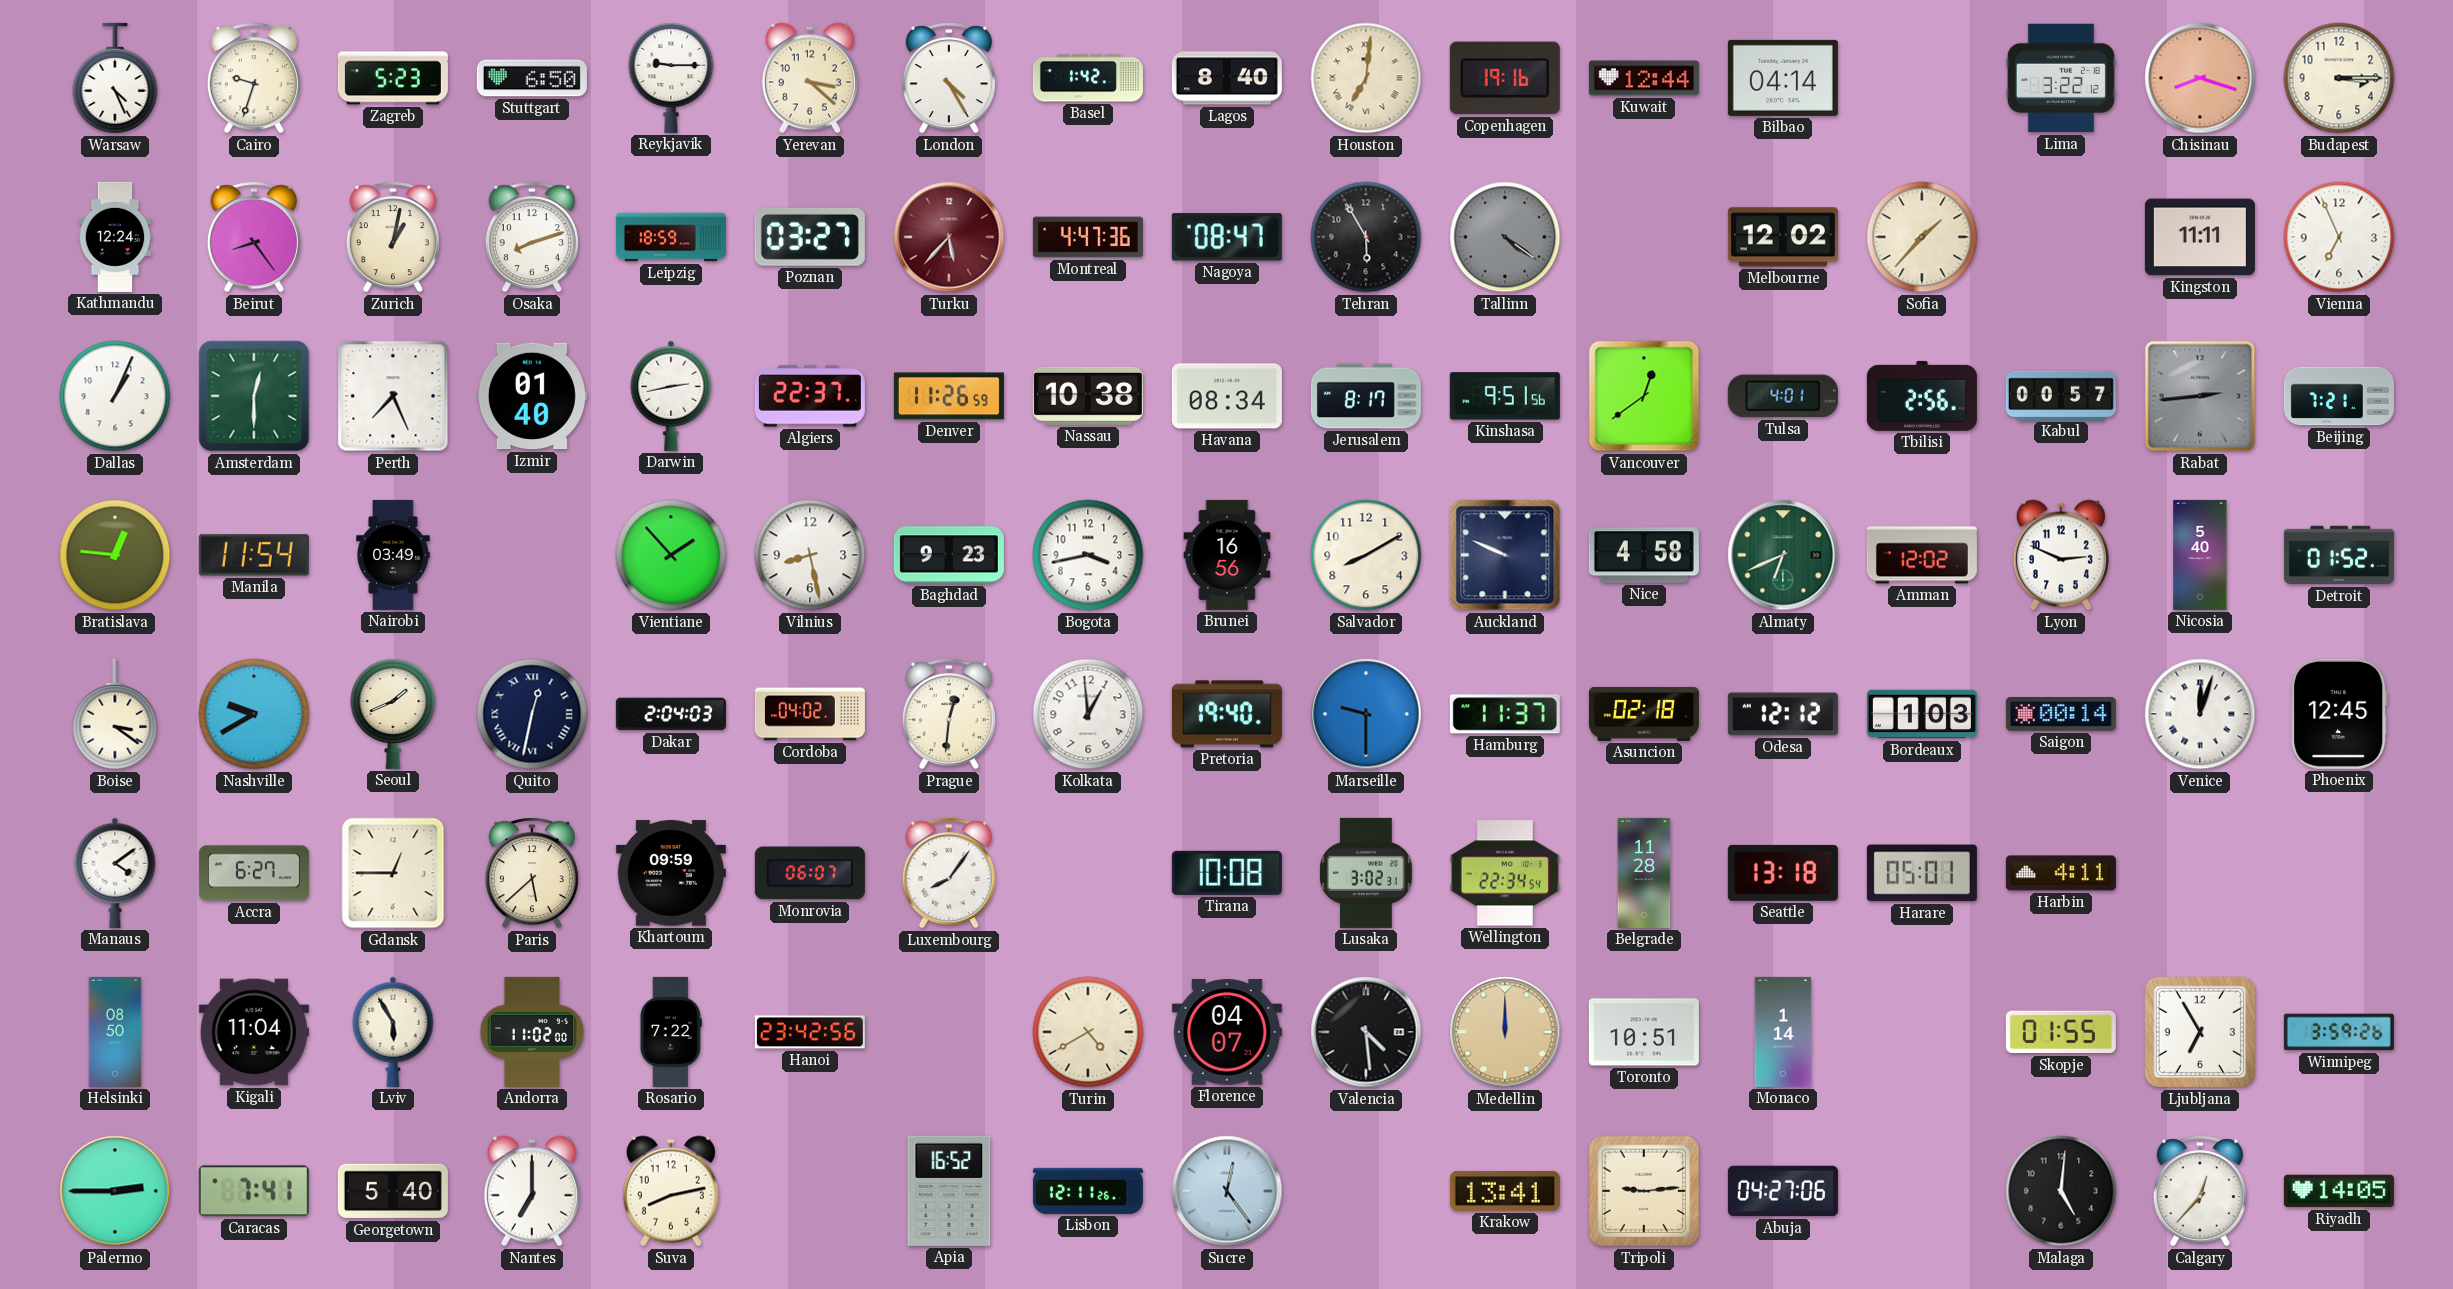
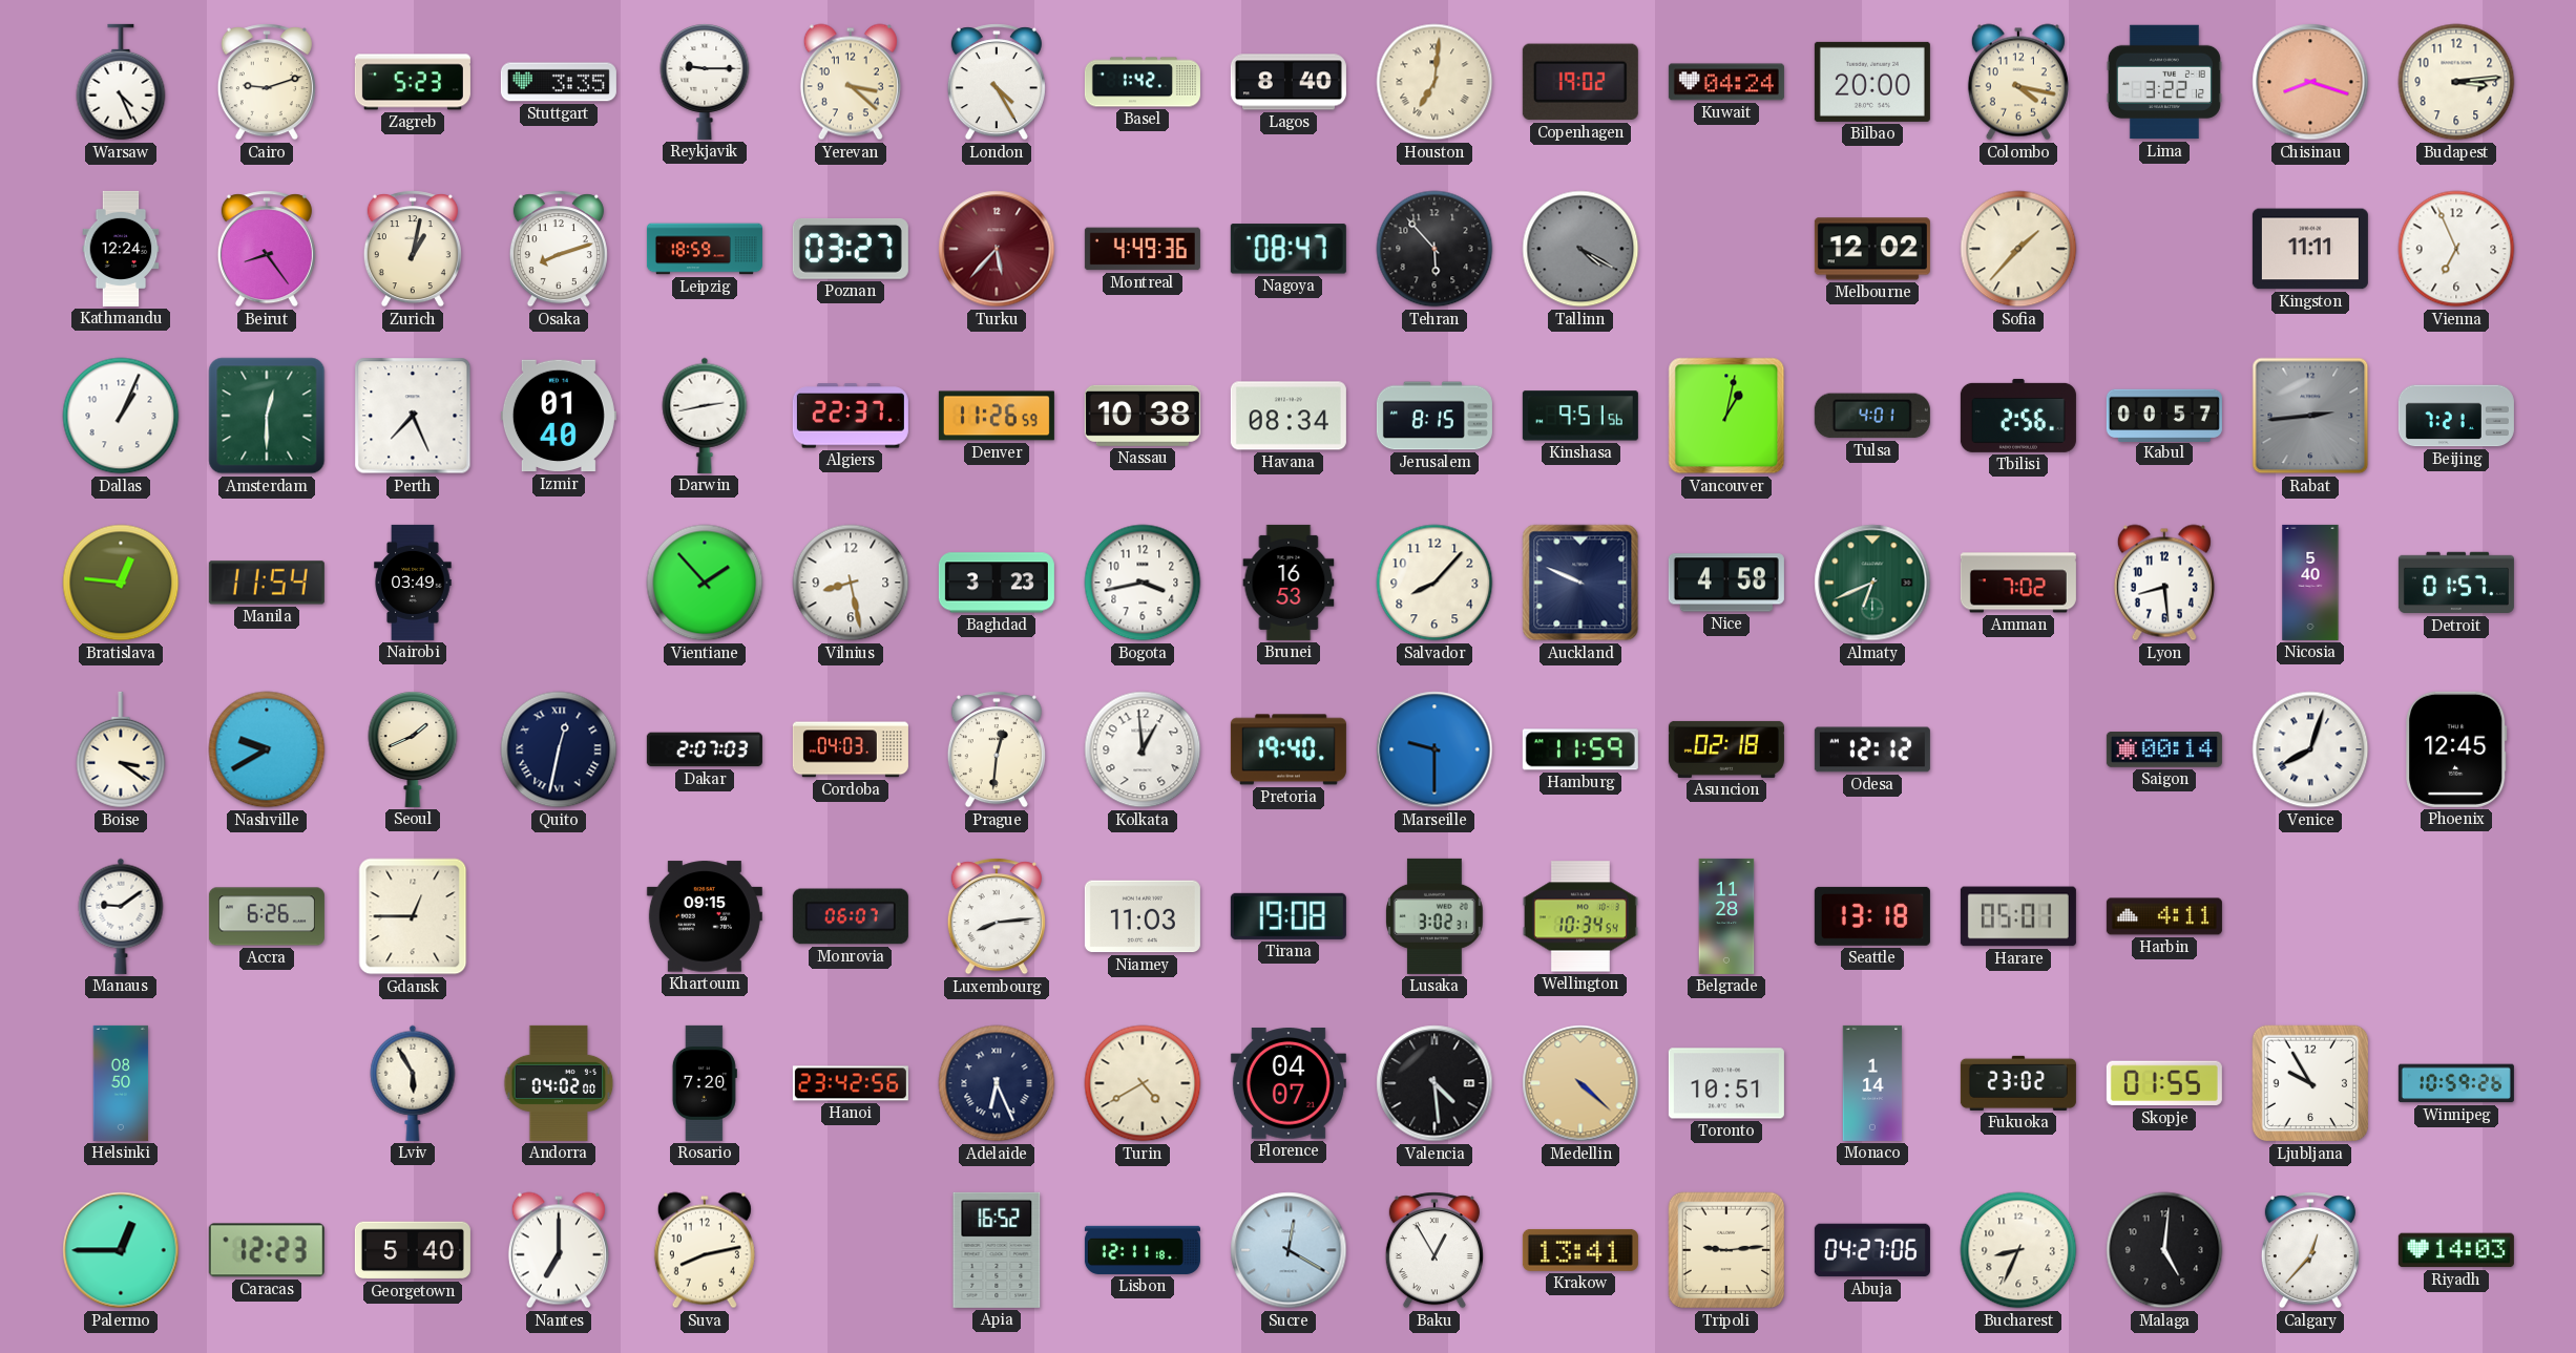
Cairo: 9:33 -> 9:12 (267, 82)
Stuttgart: 6:50 -> 3:35 (559, 82)
Copenhagen: 19:16 -> 19:02 (1580, 82)
Kuwait: 12:44 -> 04:24 (1726, 82)
Bilbao: 04:14 -> 20:00 (1872, 82)
Colombo: none -> 4:17 (2018, 82)
Budapest: 3:15 -> 3:14 (2456, 82)
Montreal: 4:47 -> 4:49 (1143, 249)
Tehran: 5:55 -> 5:53 (1434, 249)
Tallinn: 4:21 -> 4:20 (1580, 249)
Jerusalem: 8:17 -> 8:15 (1434, 416)
Vancouver: 12:39 -> 1:02 (1726, 416)
Baghdad: 9:23 -> 3:23 (997, 583)
Brunei: 16:56 -> 16:53 (1289, 583)
Salvador: 8:10 -> 8:07 (1434, 583)
Amman: 12:02 -> 7:02 (2018, 583)
Lyon: 2:49 -> 8:29 (2164, 583)
Detroit: 01:52 -> 01:57 (2456, 583)
Dakar: 2:04 -> 2:07 (705, 749)
Cordoba: 04:02 -> 04:03 (851, 749)
Hamburg: 11:37 -> 11:59 (1580, 749)
Bordeaux: 1:03 -> none (1922, 714)
Venice: 12:03 -> 8:03 (2310, 749)
Manaus: 4:09 -> 9:09 (121, 916)
Accra: 6:27 -> 6:26 (267, 916)
Paris: 5:38 -> none (532, 873)
Khartoum: 09:59 -> 09:15 (705, 916)
Luxembourg: 8:06 -> 8:14 (997, 916)
Niamey: none -> 11:03 (1143, 916)
Tirana: 10:08 -> 19:08 (1289, 916)
Wellington: 22:34 -> 10:34 (1580, 916)
Kigali: 11:04 -> none (254, 1032)
Andorra: 11:02 -> 04:02 (559, 1083)
Rosario: 7:22 -> 7:20 (705, 1083)
Adelaide: none -> 6:26 (997, 1083)
Medellin: 12:00 -> 4:22 (1580, 1083)
Fukuoka: none -> 23:02 (2018, 1083)
Ljubljana: 6:55 -> 9:55 (2310, 1083)
Winnipeg: 3:59 -> 10:59 (2456, 1083)
Palermo: 2:45 -> 12:45 (121, 1250)
Caracas: 7:41 -> 12:23 (267, 1250)
Lisbon: 12:11:26 -> 12:11:18 (1143, 1250)
Sucre: 12:24 -> 12:20 (1289, 1250)
Baku: none -> 12:55 (1434, 1250)
Bucharest: none -> 8:34 (2018, 1250)
Riyadh: 14:05 -> 14:03 (2456, 1250)
